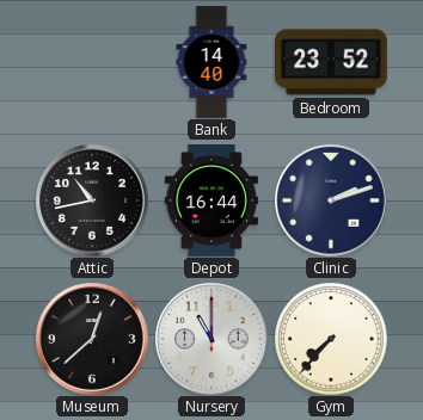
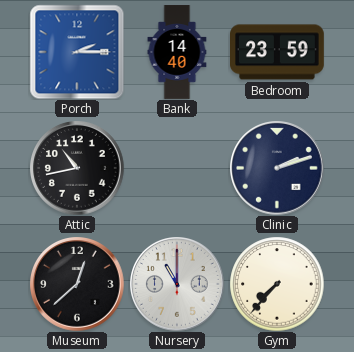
Porch: none -> 2:15 (77, 52)
Bedroom: 23:52 -> 23:59 (278, 52)
Depot: 16:44 -> none (211, 202)
